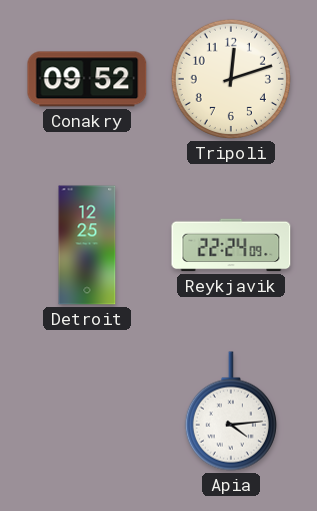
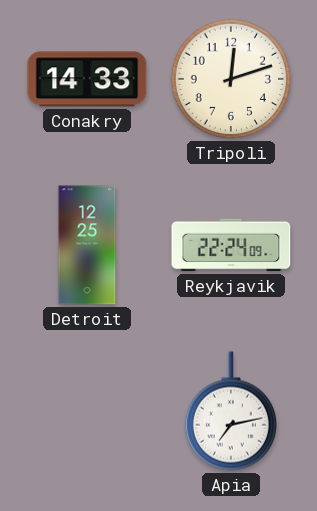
Conakry: 09:52 -> 14:33 (87, 79)
Apia: 4:14 -> 7:13 (231, 411)
